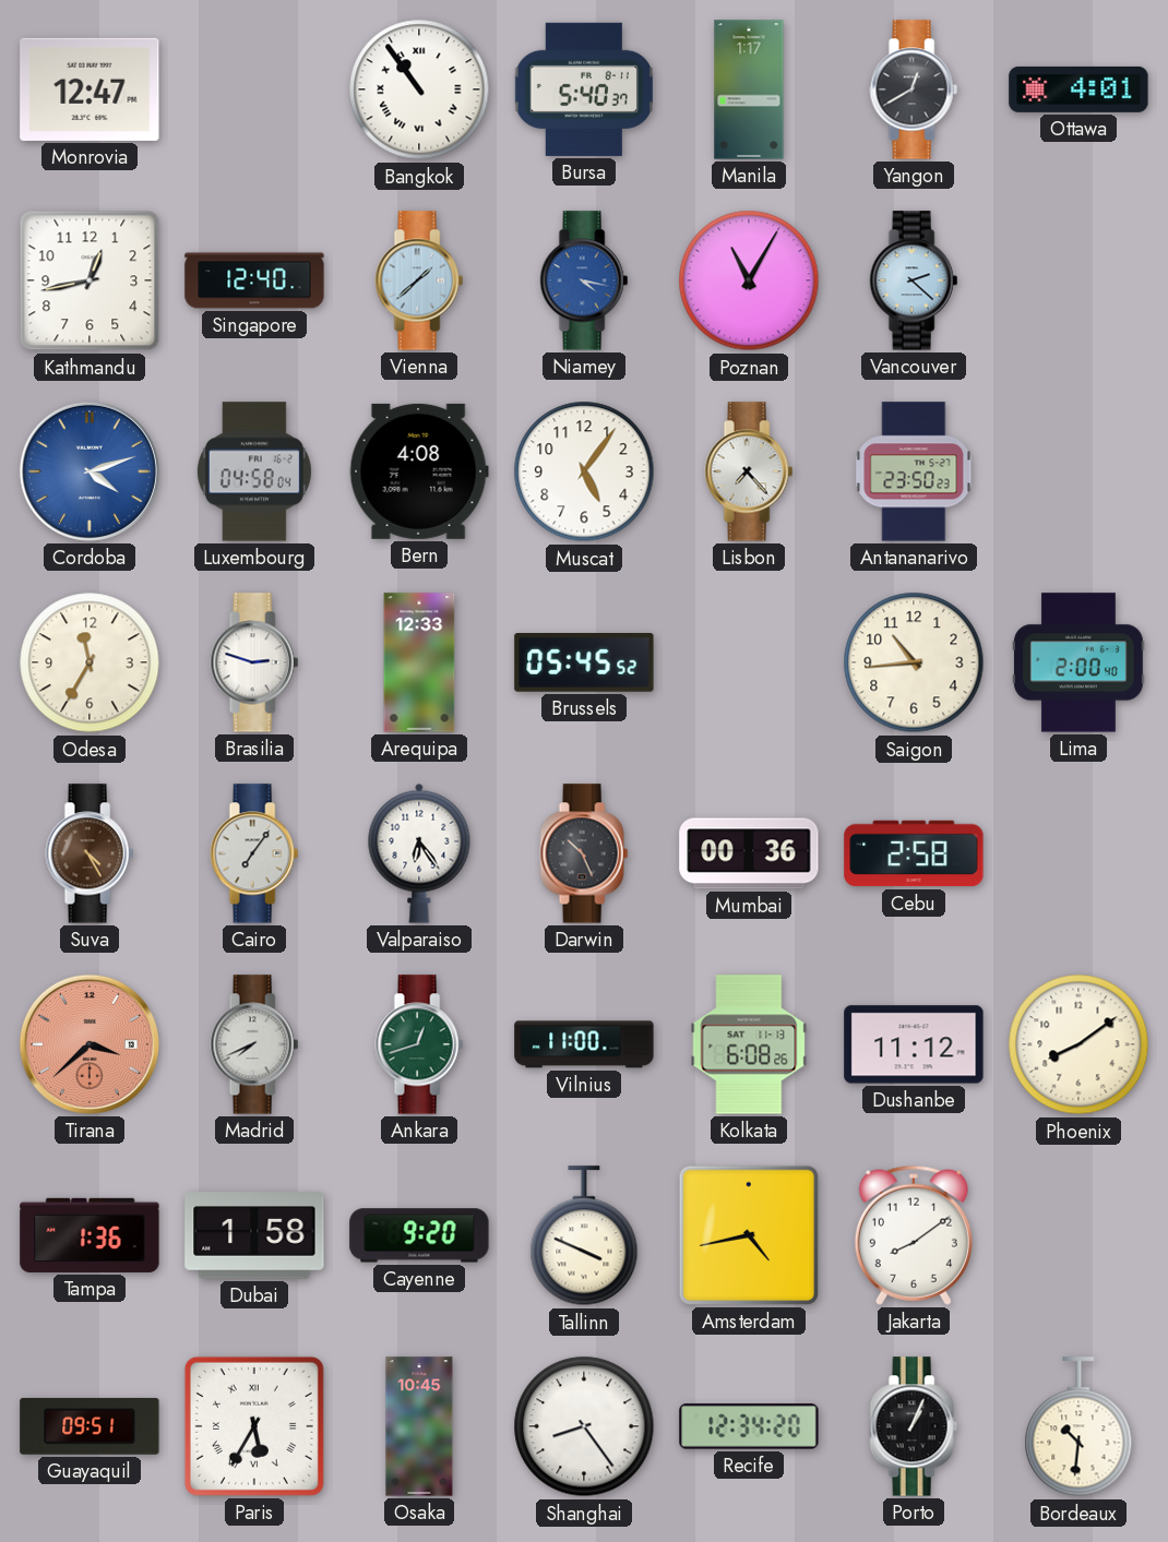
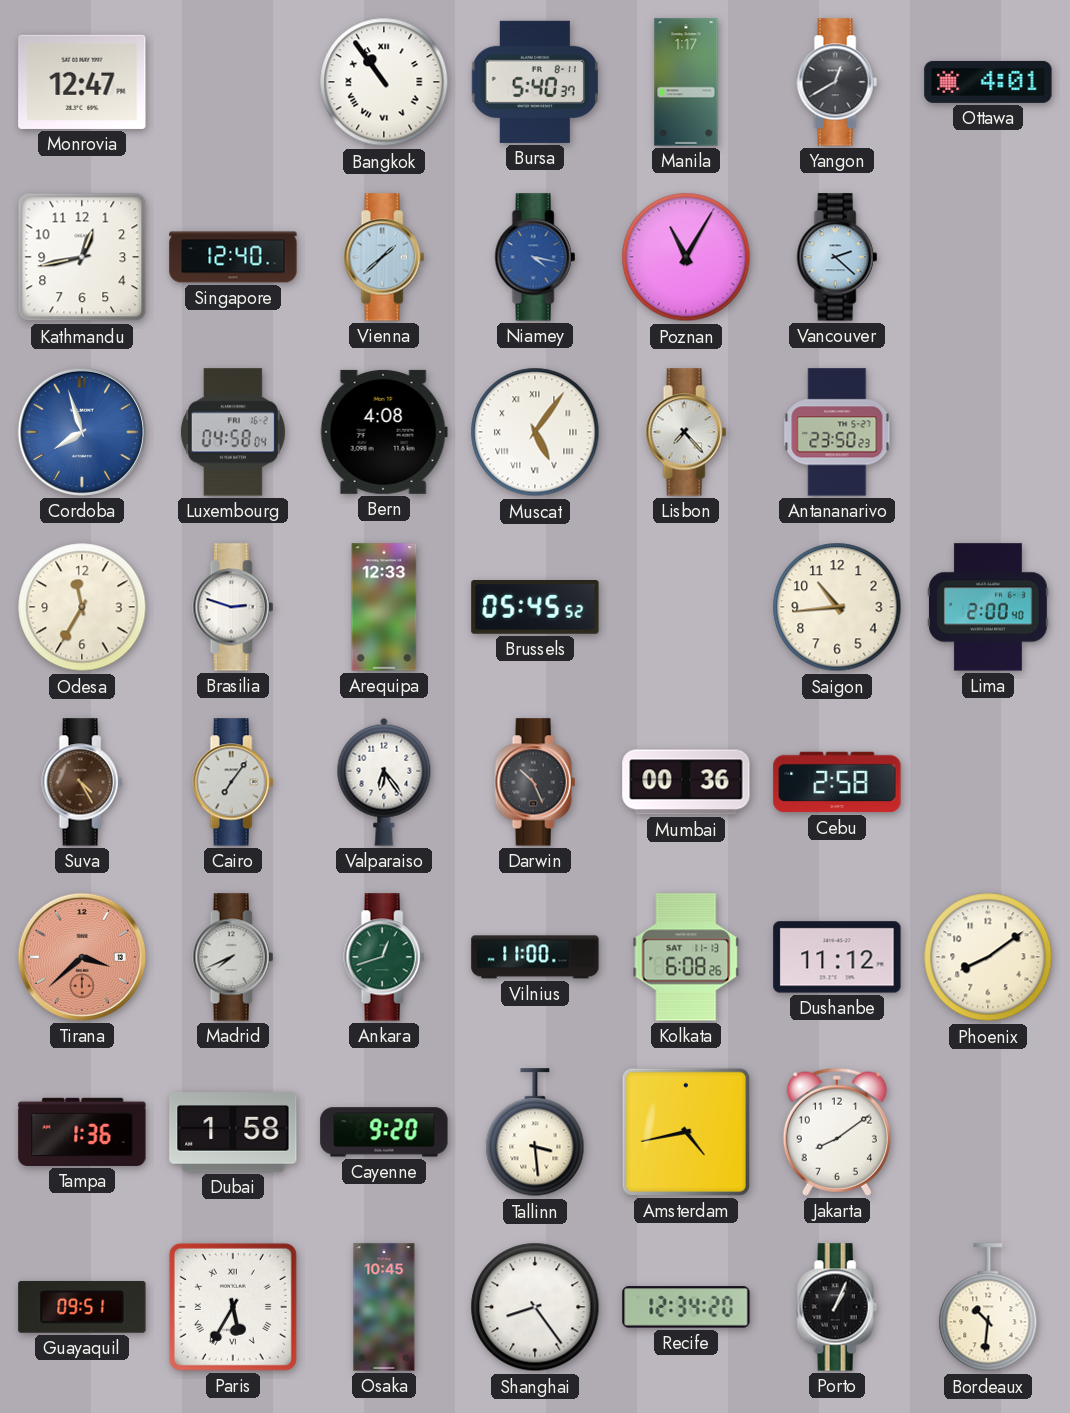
Cordoba: 4:12 -> 7:57 (82, 432)
Muscat numerals: Arabic -> Roman (535, 432)
Tallinn: 3:49 -> 3:29 (535, 1133)
